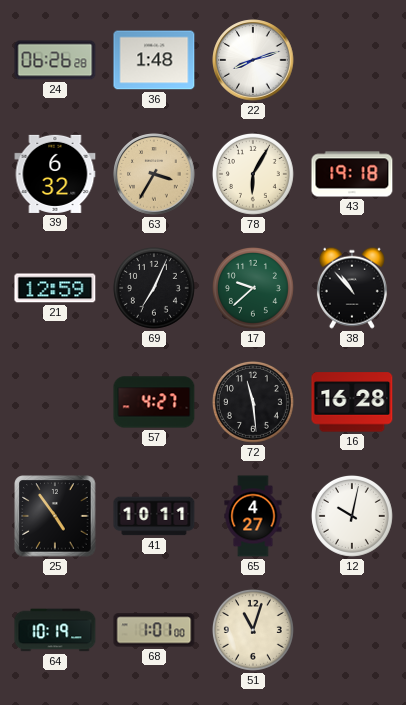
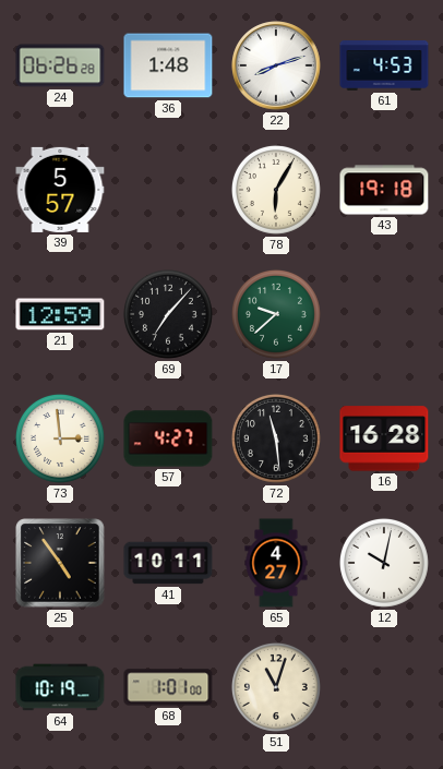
61: none -> 4:53 (384, 67)
39: 6:32 -> 5:57 (60, 190)
63: 3:35 -> none (154, 174)
69: 7:04 -> 7:07 (168, 314)
38: 10:53 -> none (352, 288)
73: none -> 2:59 (60, 438)
